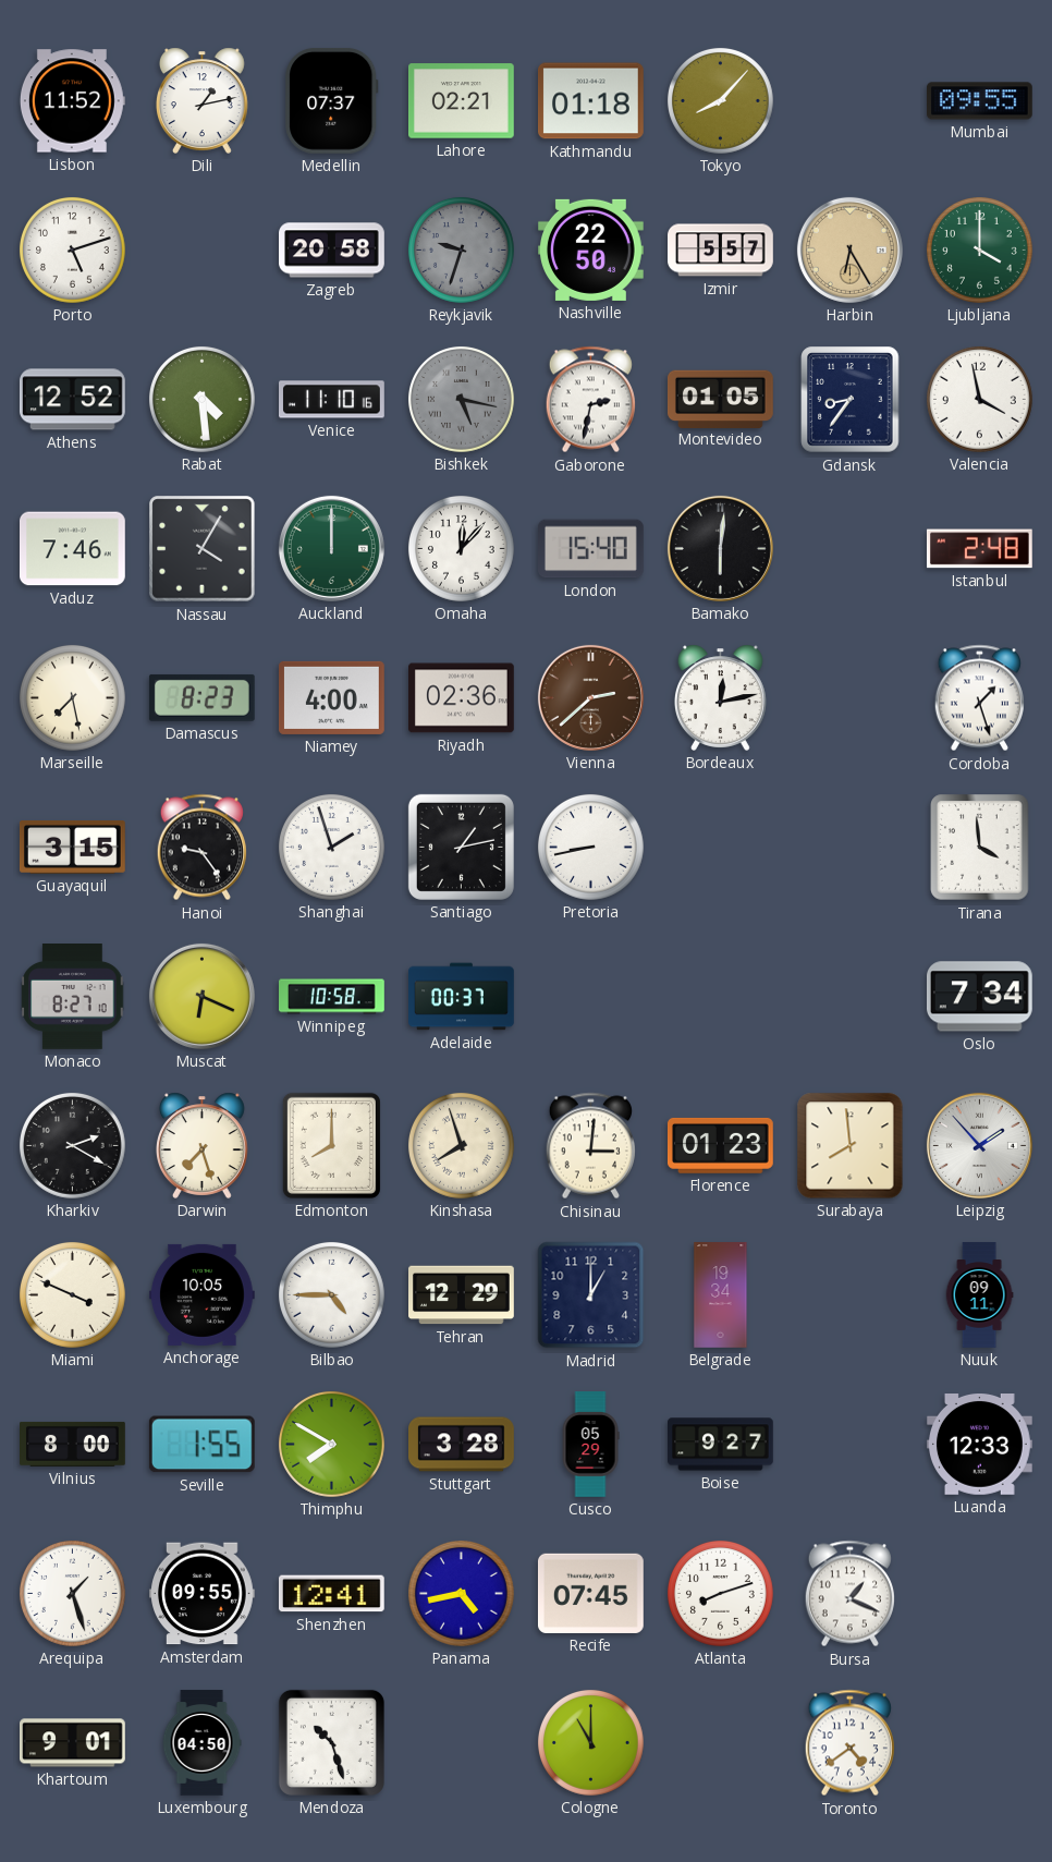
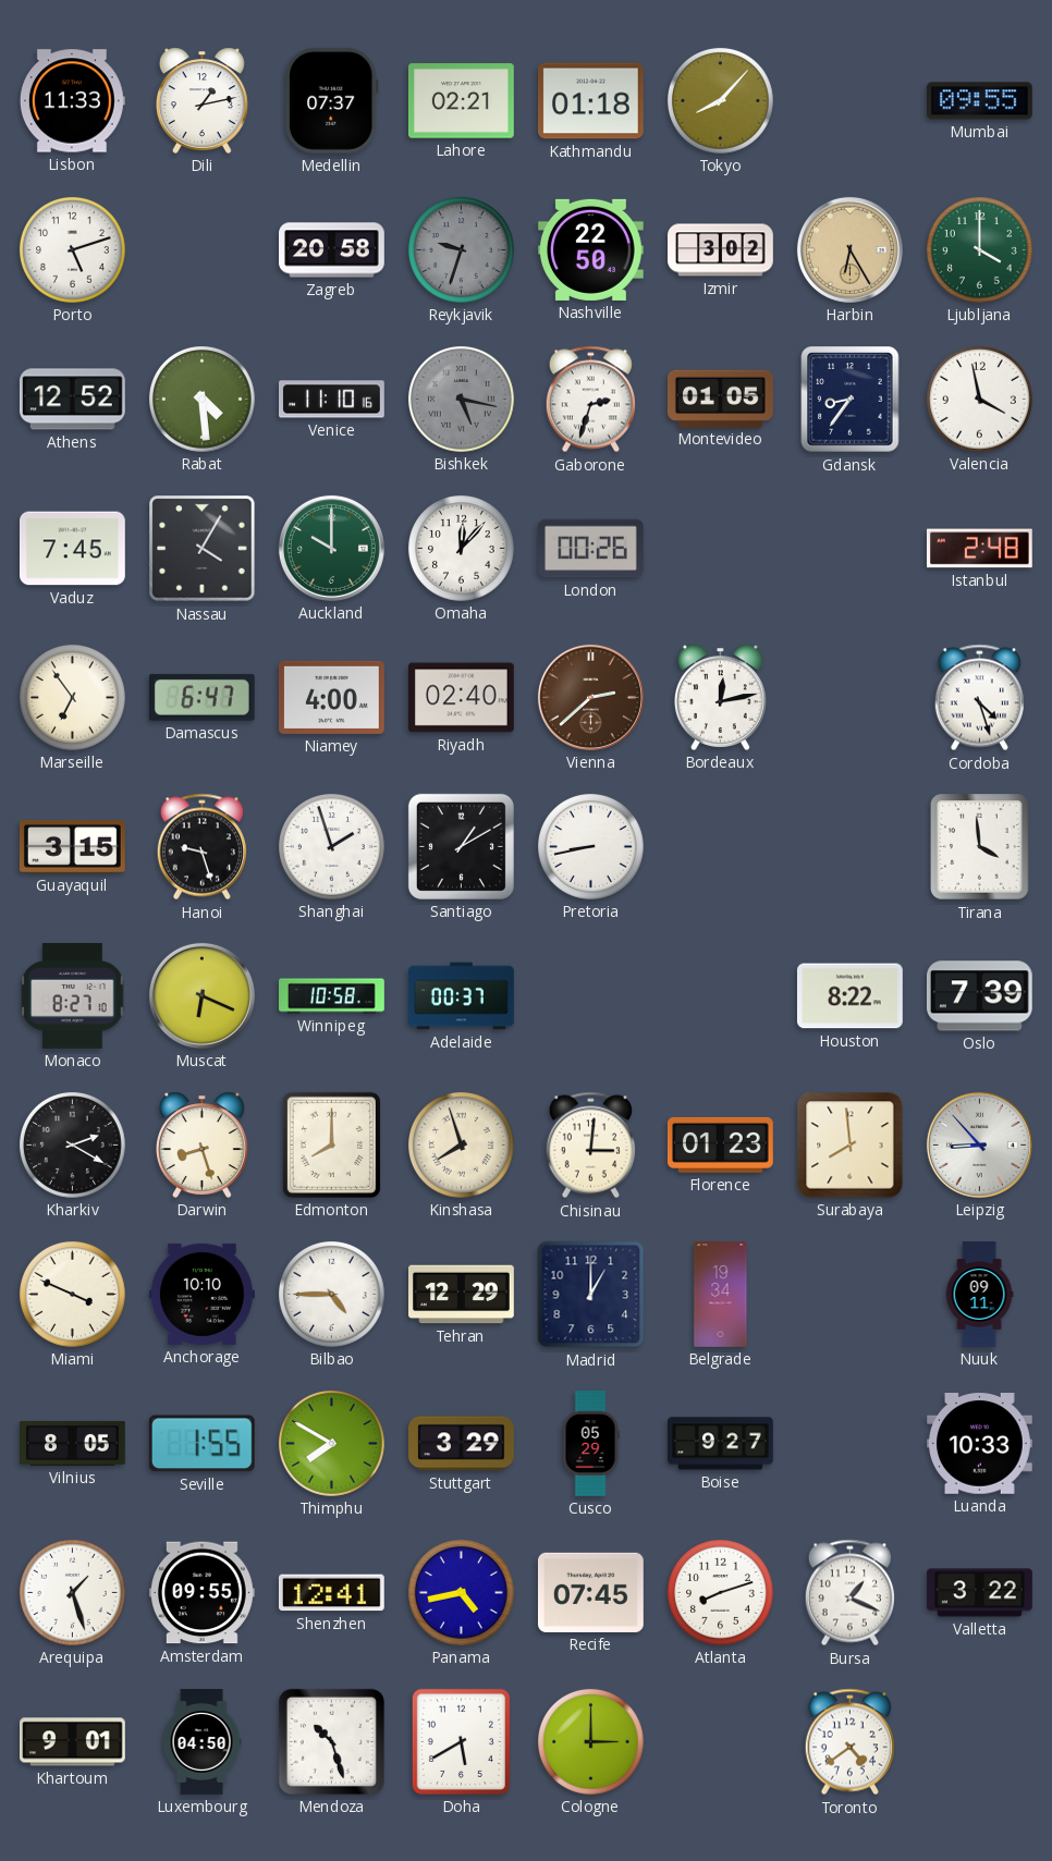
Lisbon: 11:52 -> 11:33 (72, 101)
Izmir: 5:57 -> 3:02 (721, 250)
Gaborone: 2:32 -> 2:33 (590, 400)
Vaduz: 7:46 -> 7:45 (73, 549)
Auckland: 12:00 -> 10:00 (331, 548)
London: 15:40 -> 00:26 (591, 549)
Bamako: 6:01 -> none (720, 548)
Marseille: 7:28 -> 6:54 (73, 698)
Damascus: 8:23 -> 6:47 (201, 697)
Riyadh: 02:36 -> 02:40 (462, 698)
Cordoba: 1:27 -> 4:27 (979, 698)
Hanoi: 9:24 -> 9:27 (201, 847)
Santiago: 1:13 -> 1:10 (461, 846)
Houston: none -> 8:22 (849, 996)
Oslo: 7:34 -> 7:39 (979, 996)
Darwin: 7:27 -> 8:27 (201, 1144)
Leipzig: 1:53 -> 8:53 (979, 1144)
Anchorage: 10:05 -> 10:10 (201, 1294)
Vilnius: 8:00 -> 8:05 (73, 1443)
Stuttgart: 3:28 -> 3:29 (462, 1444)
Luanda: 12:33 -> 10:33 (979, 1444)
Valletta: none -> 3:22 (980, 1593)
Doha: none -> 5:40 (461, 1741)
Cologne: 11:00 -> 3:00 (591, 1742)
